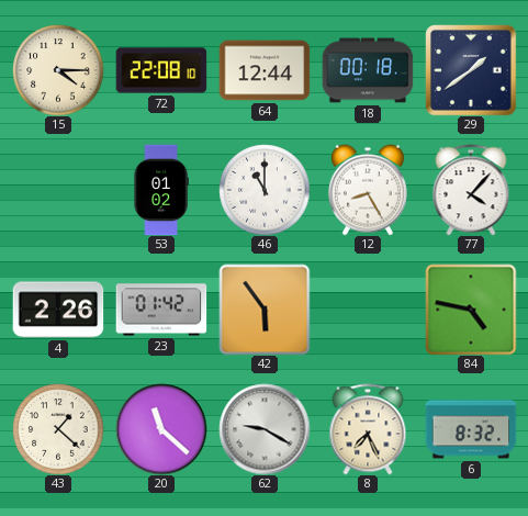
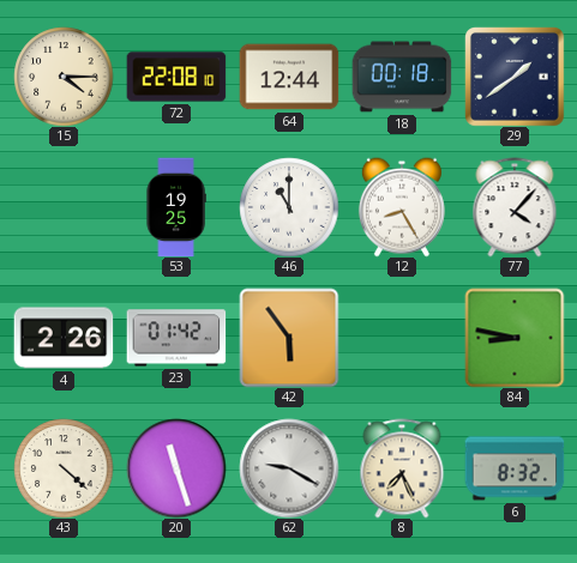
53: 01:02 -> 19:25 (176, 207)
84: 4:47 -> 8:47 (515, 338)
43: 1:22 -> 4:22 (64, 468)
20: 11:22 -> 11:27 (176, 468)
